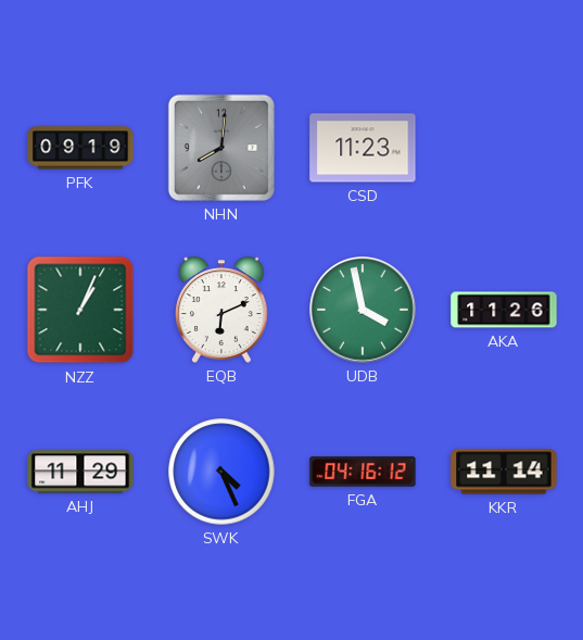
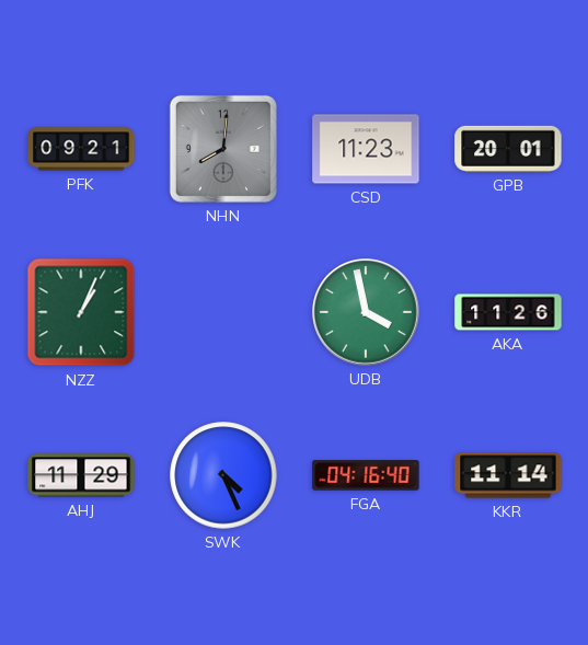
PFK: 09:19 -> 09:21 (81, 149)
GPB: none -> 20:01 (508, 149)
EQB: 6:11 -> none (223, 310)
FGA: 04:16:12 -> 04:16:40 (366, 475)
